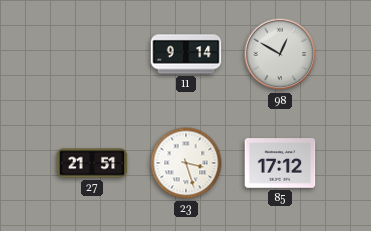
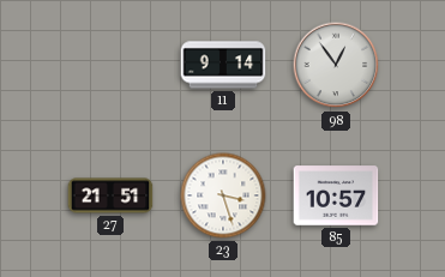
98: 12:50 -> 12:54 (336, 65)
85: 17:12 -> 10:57 (336, 195)
